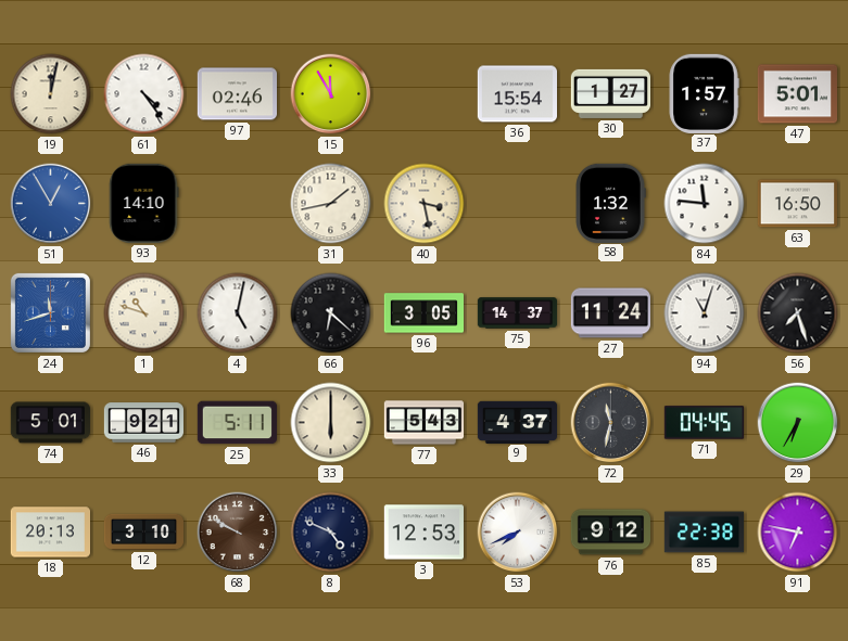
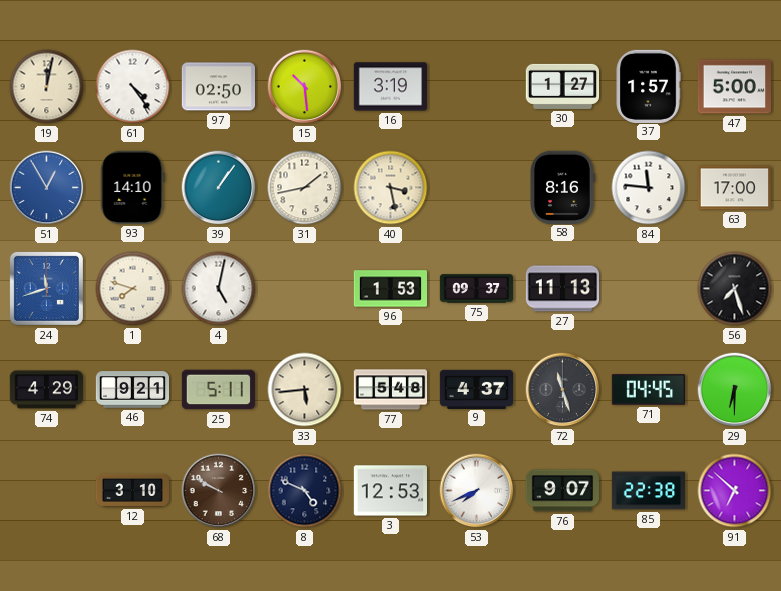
97: 02:46 -> 02:50 (218, 87)
15: 11:55 -> 10:29 (305, 87)
16: none -> 3:19 (390, 87)
36: 15:54 -> none (517, 94)
47: 5:01 -> 5:00 (734, 87)
39: none -> 1:06 (219, 188)
58: 1:32 -> 8:16 (562, 187)
63: 16:50 -> 17:00 (734, 188)
1: 10:48 -> 7:48 (133, 289)
66: 6:22 -> none (331, 313)
96: 3:05 -> 1:53 (390, 289)
75: 14:37 -> 09:37 (477, 289)
27: 11:24 -> 11:13 (562, 289)
94: 11:03 -> none (705, 313)
74: 5:01 -> 4:29 (46, 390)
33: 6:00 -> 5:44 (305, 390)
77: 5:43 -> 5:48 (391, 390)
72: 11:32 -> 11:27 (563, 390)
29: 6:35 -> 6:30 (735, 390)
18: 20:13 -> none (51, 533)
76: 9:12 -> 9:07 (562, 491)
91: 6:47 -> 6:52 (735, 491)
